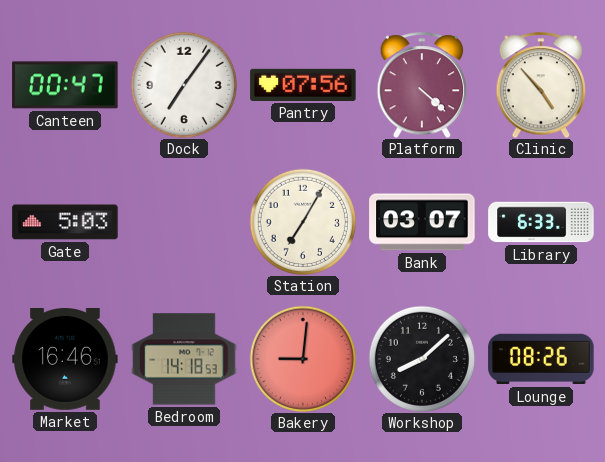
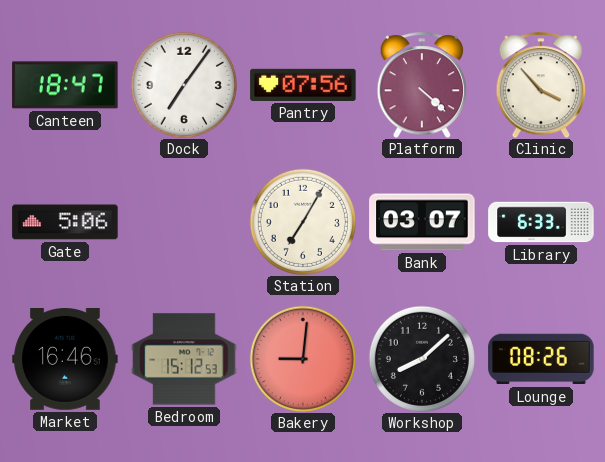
Canteen: 00:47 -> 18:47 (65, 85)
Clinic: 4:53 -> 3:53 (541, 85)
Gate: 5:03 -> 5:06 (65, 222)
Bedroom: 14:18 -> 15:12 (184, 359)
